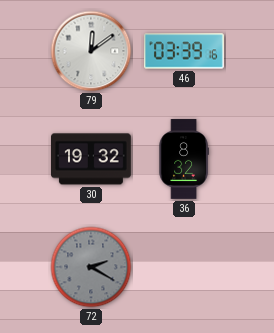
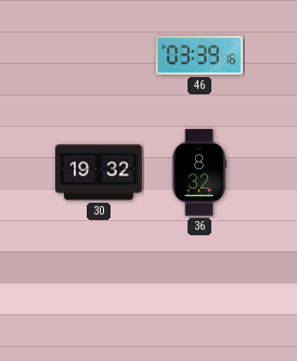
79: 12:09 -> none (91, 51)
72: 2:20 -> none (91, 267)
